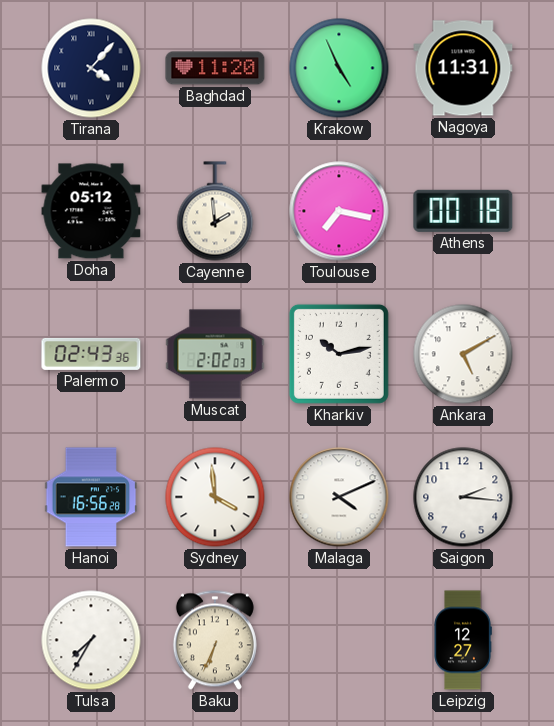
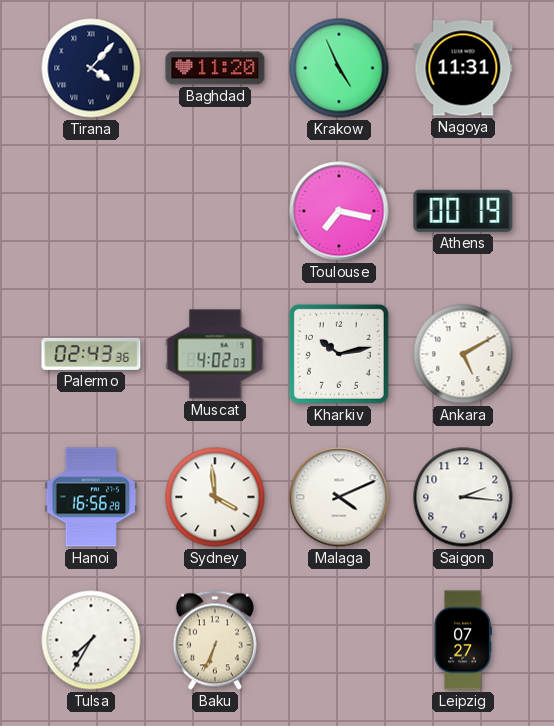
Doha: 05:12 -> none (91, 211)
Cayenne: 1:59 -> none (215, 211)
Athens: 00:18 -> 00:19 (463, 211)
Muscat: 2:02 -> 4:02 (215, 354)
Leipzig: 12:27 -> 07:27 (463, 640)
